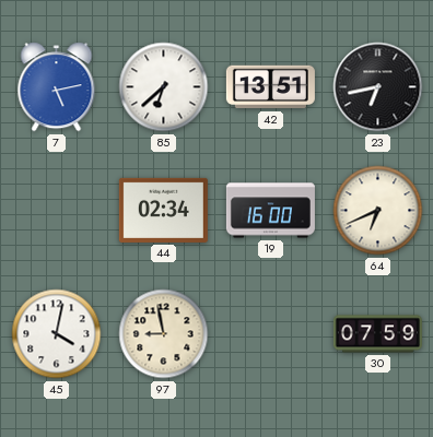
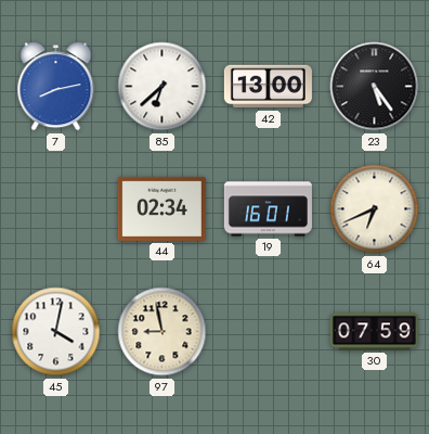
7: 5:13 -> 8:13 (56, 87)
42: 13:51 -> 13:00 (268, 87)
23: 6:43 -> 5:24 (375, 87)
19: 16:00 -> 16:01 (268, 209)
